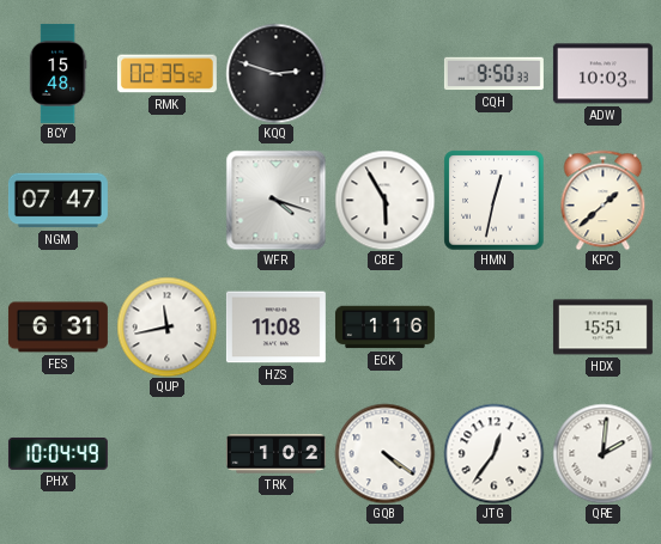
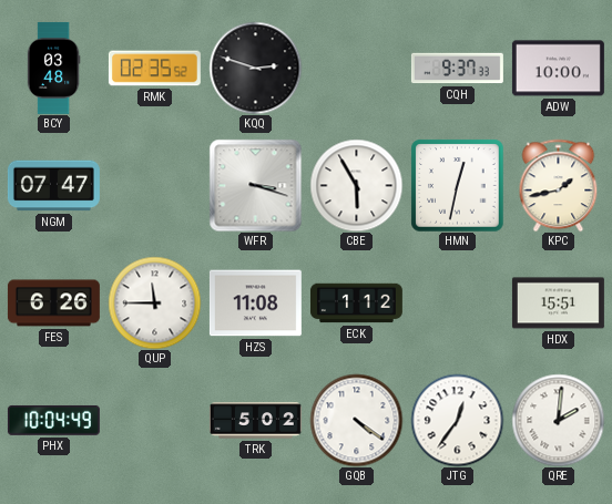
BCY: 15:48 -> 03:48 (53, 68)
CQH: 9:50 -> 9:37 (457, 69)
ADW: 10:03 -> 10:00 (558, 69)
WFR: 4:18 -> 3:18 (255, 185)
KPC: 1:38 -> 1:43 (559, 185)
FES: 6:31 -> 6:26 (53, 304)
QUP: 11:43 -> 11:45 (154, 302)
ECK: 1:16 -> 1:12 (356, 304)
TRK: 1:02 -> 5:02 (255, 421)
